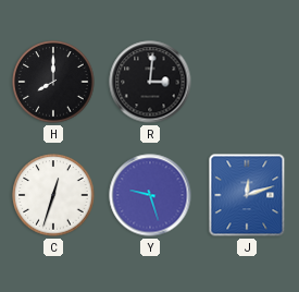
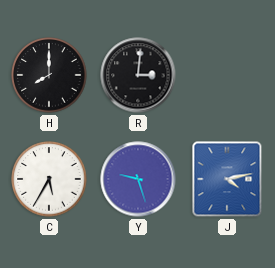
C: 12:33 -> 5:35 (49, 179)
J: 12:12 -> 4:13 (227, 179)
